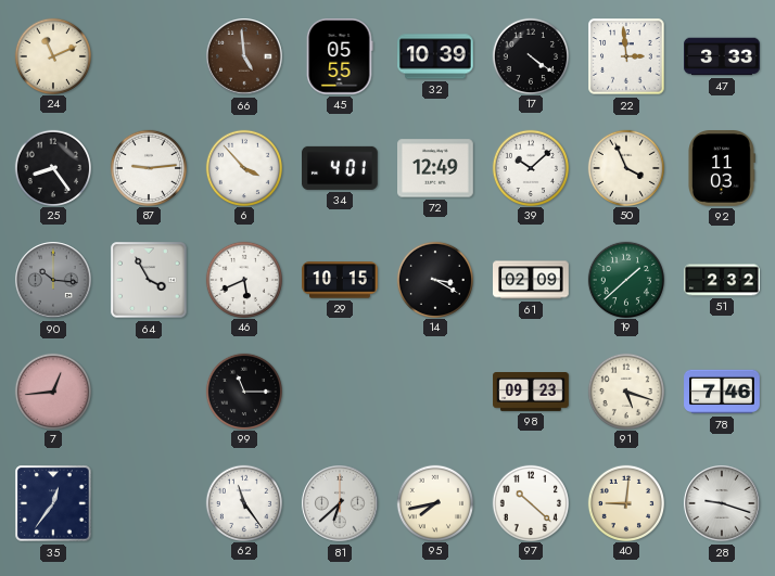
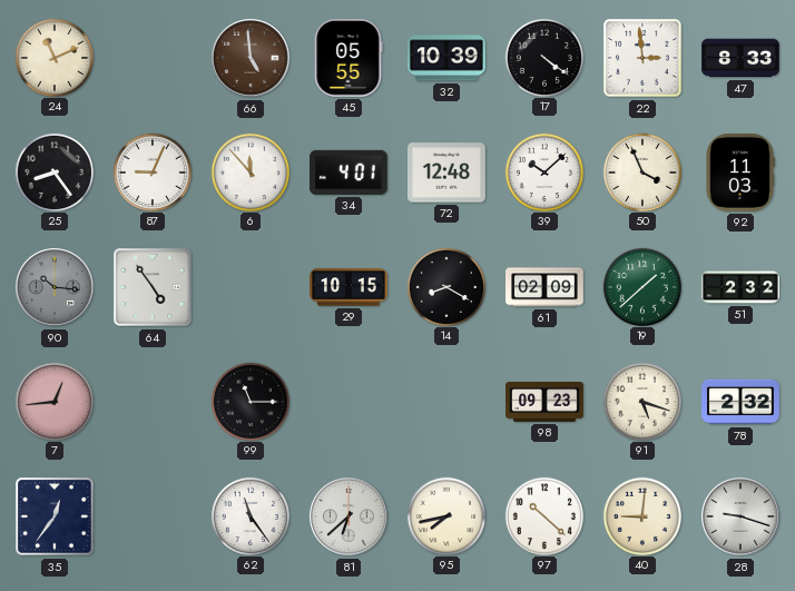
47: 3:33 -> 8:33 (740, 58)
87: 9:14 -> 9:04 (151, 171)
6: 3:53 -> 11:53 (249, 171)
72: 12:49 -> 12:48 (448, 173)
64: 3:55 -> 4:54 (153, 287)
46: 5:41 -> none (243, 279)
14: 3:20 -> 8:20 (445, 286)
78: 7:46 -> 2:32 (740, 402)
